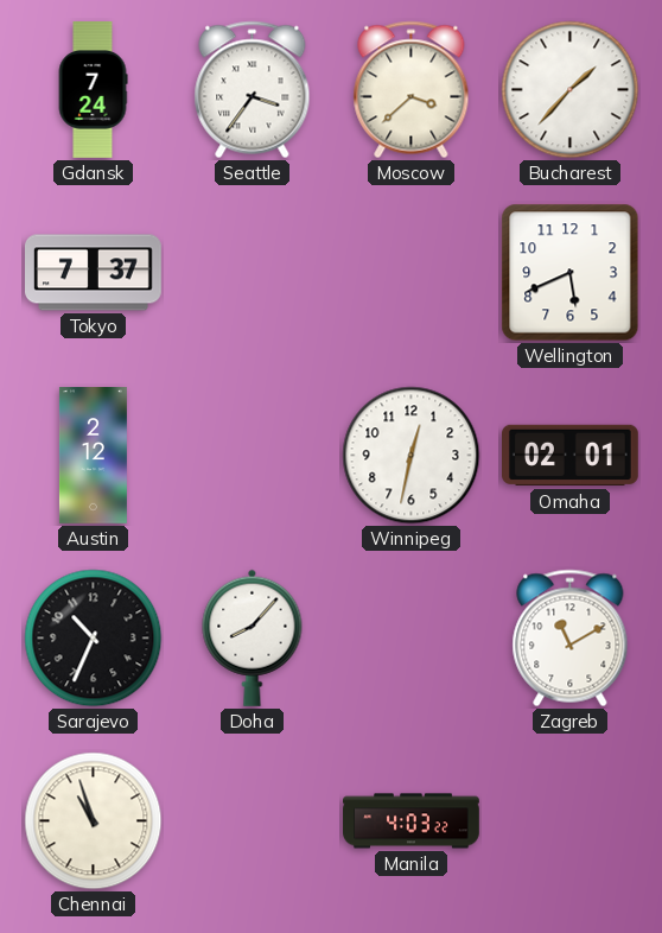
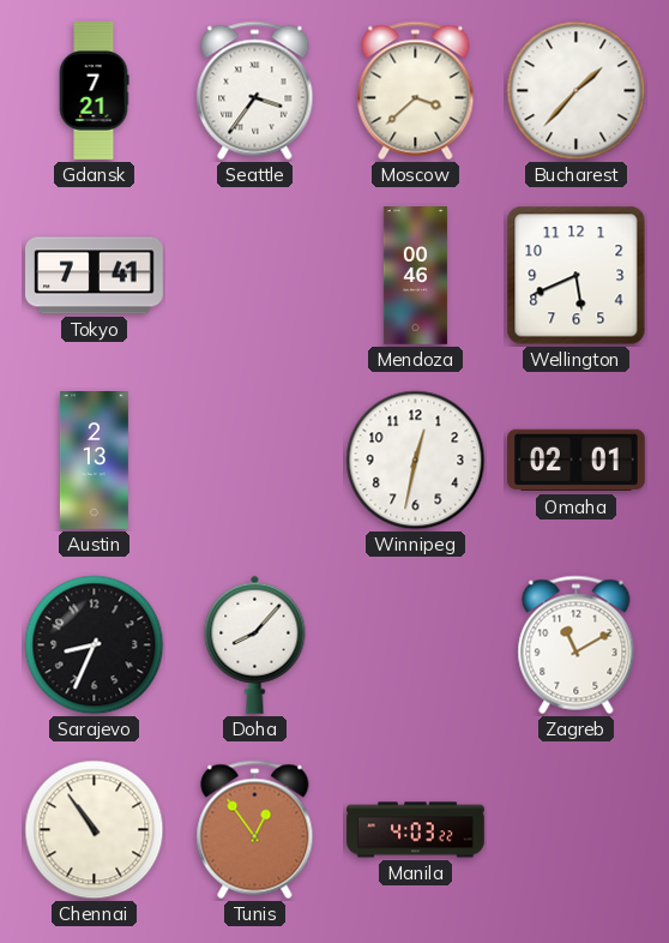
Gdansk: 7:24 -> 7:21 (94, 91)
Tokyo: 7:37 -> 7:41 (95, 276)
Mendoza: none -> 00:46 (415, 276)
Austin: 2:12 -> 2:13 (94, 461)
Sarajevo: 10:34 -> 8:34 (95, 645)
Chennai: 10:57 -> 10:54 (95, 830)
Tunis: none -> 12:54 (255, 830)
